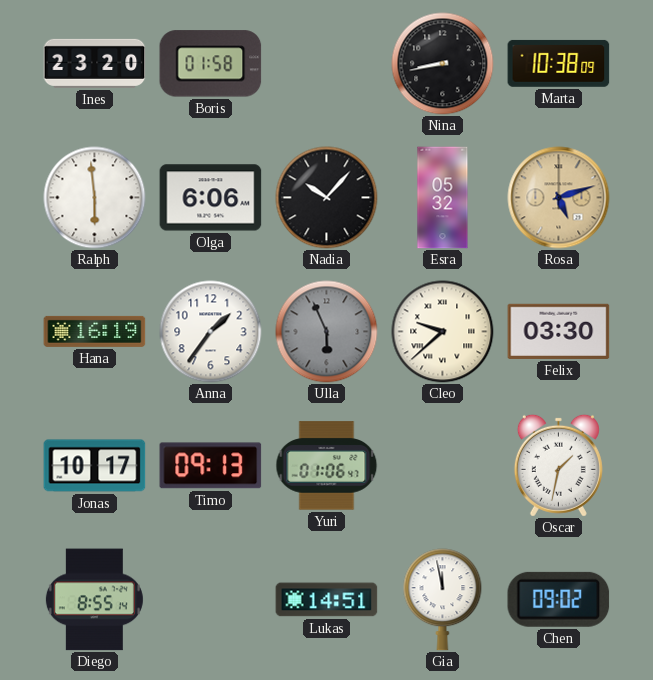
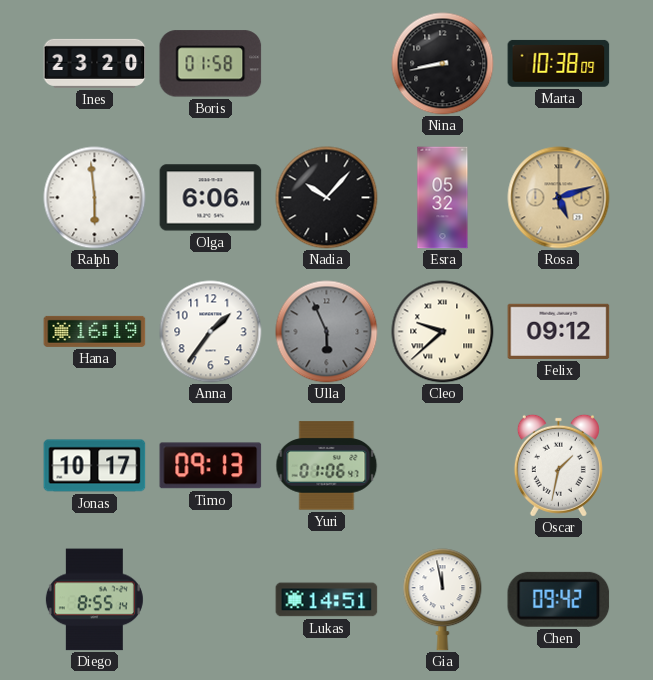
Felix: 03:30 -> 09:12 (559, 331)
Chen: 09:02 -> 09:42 (559, 599)
